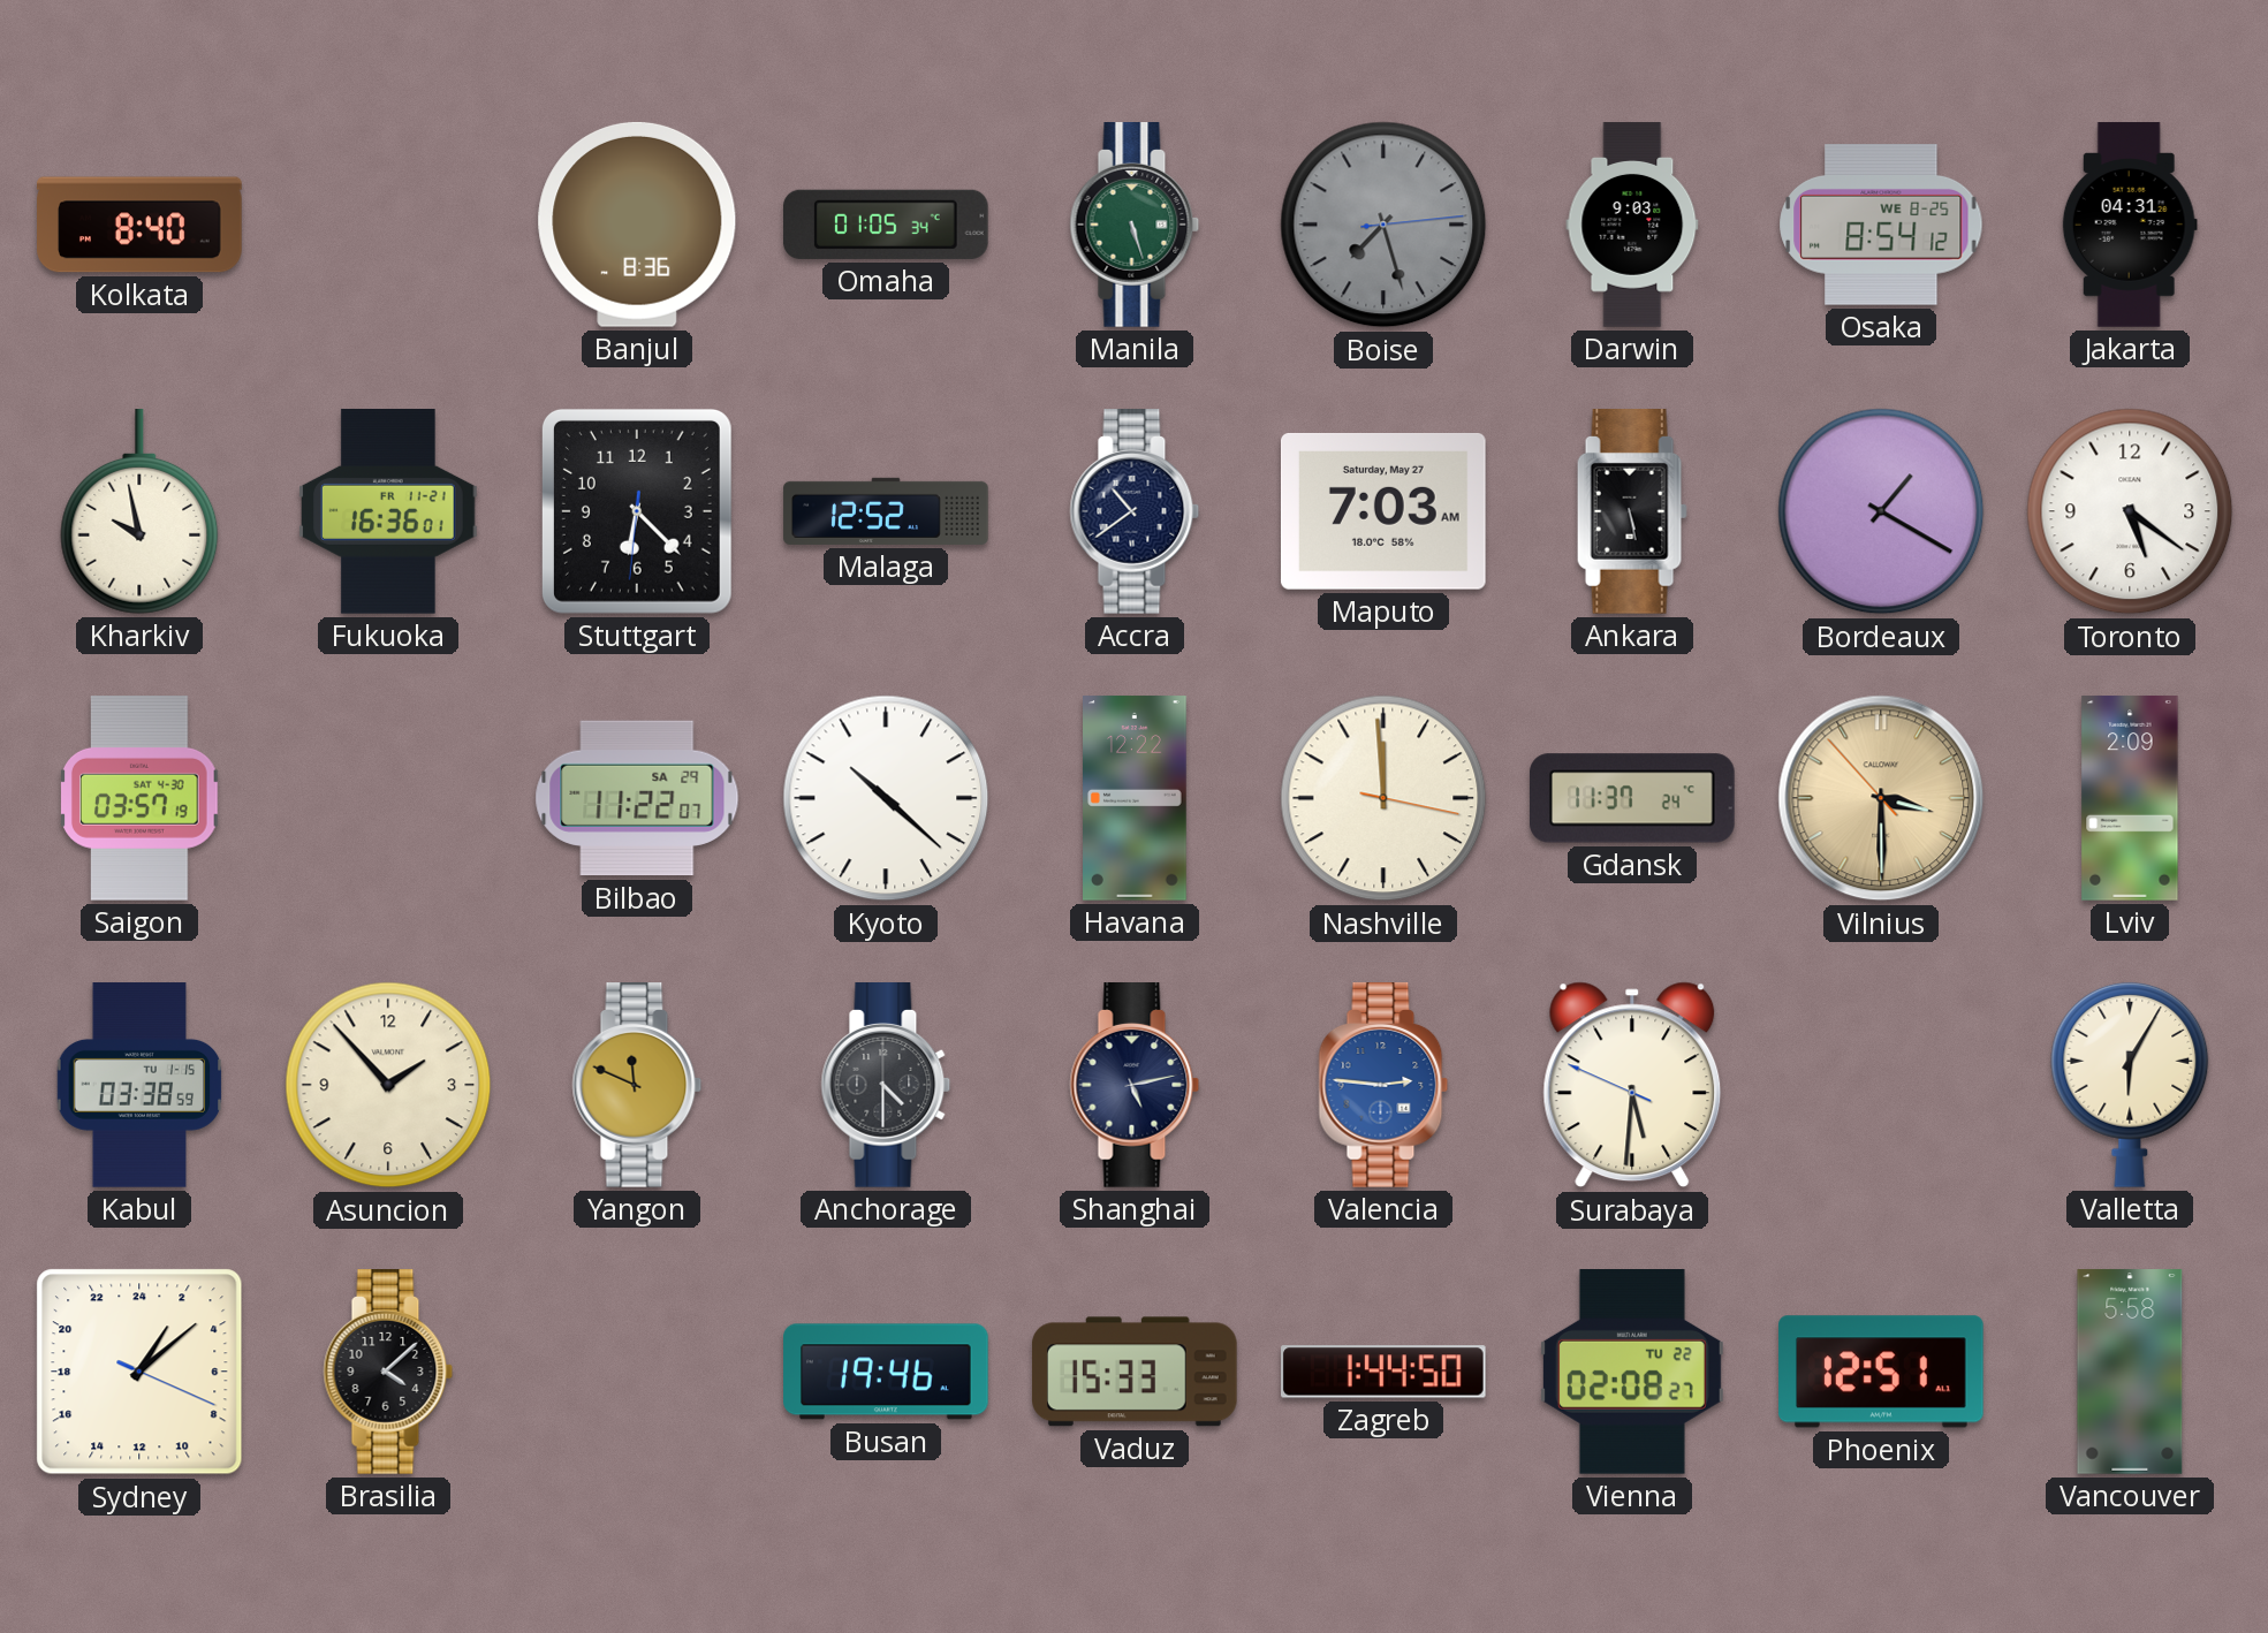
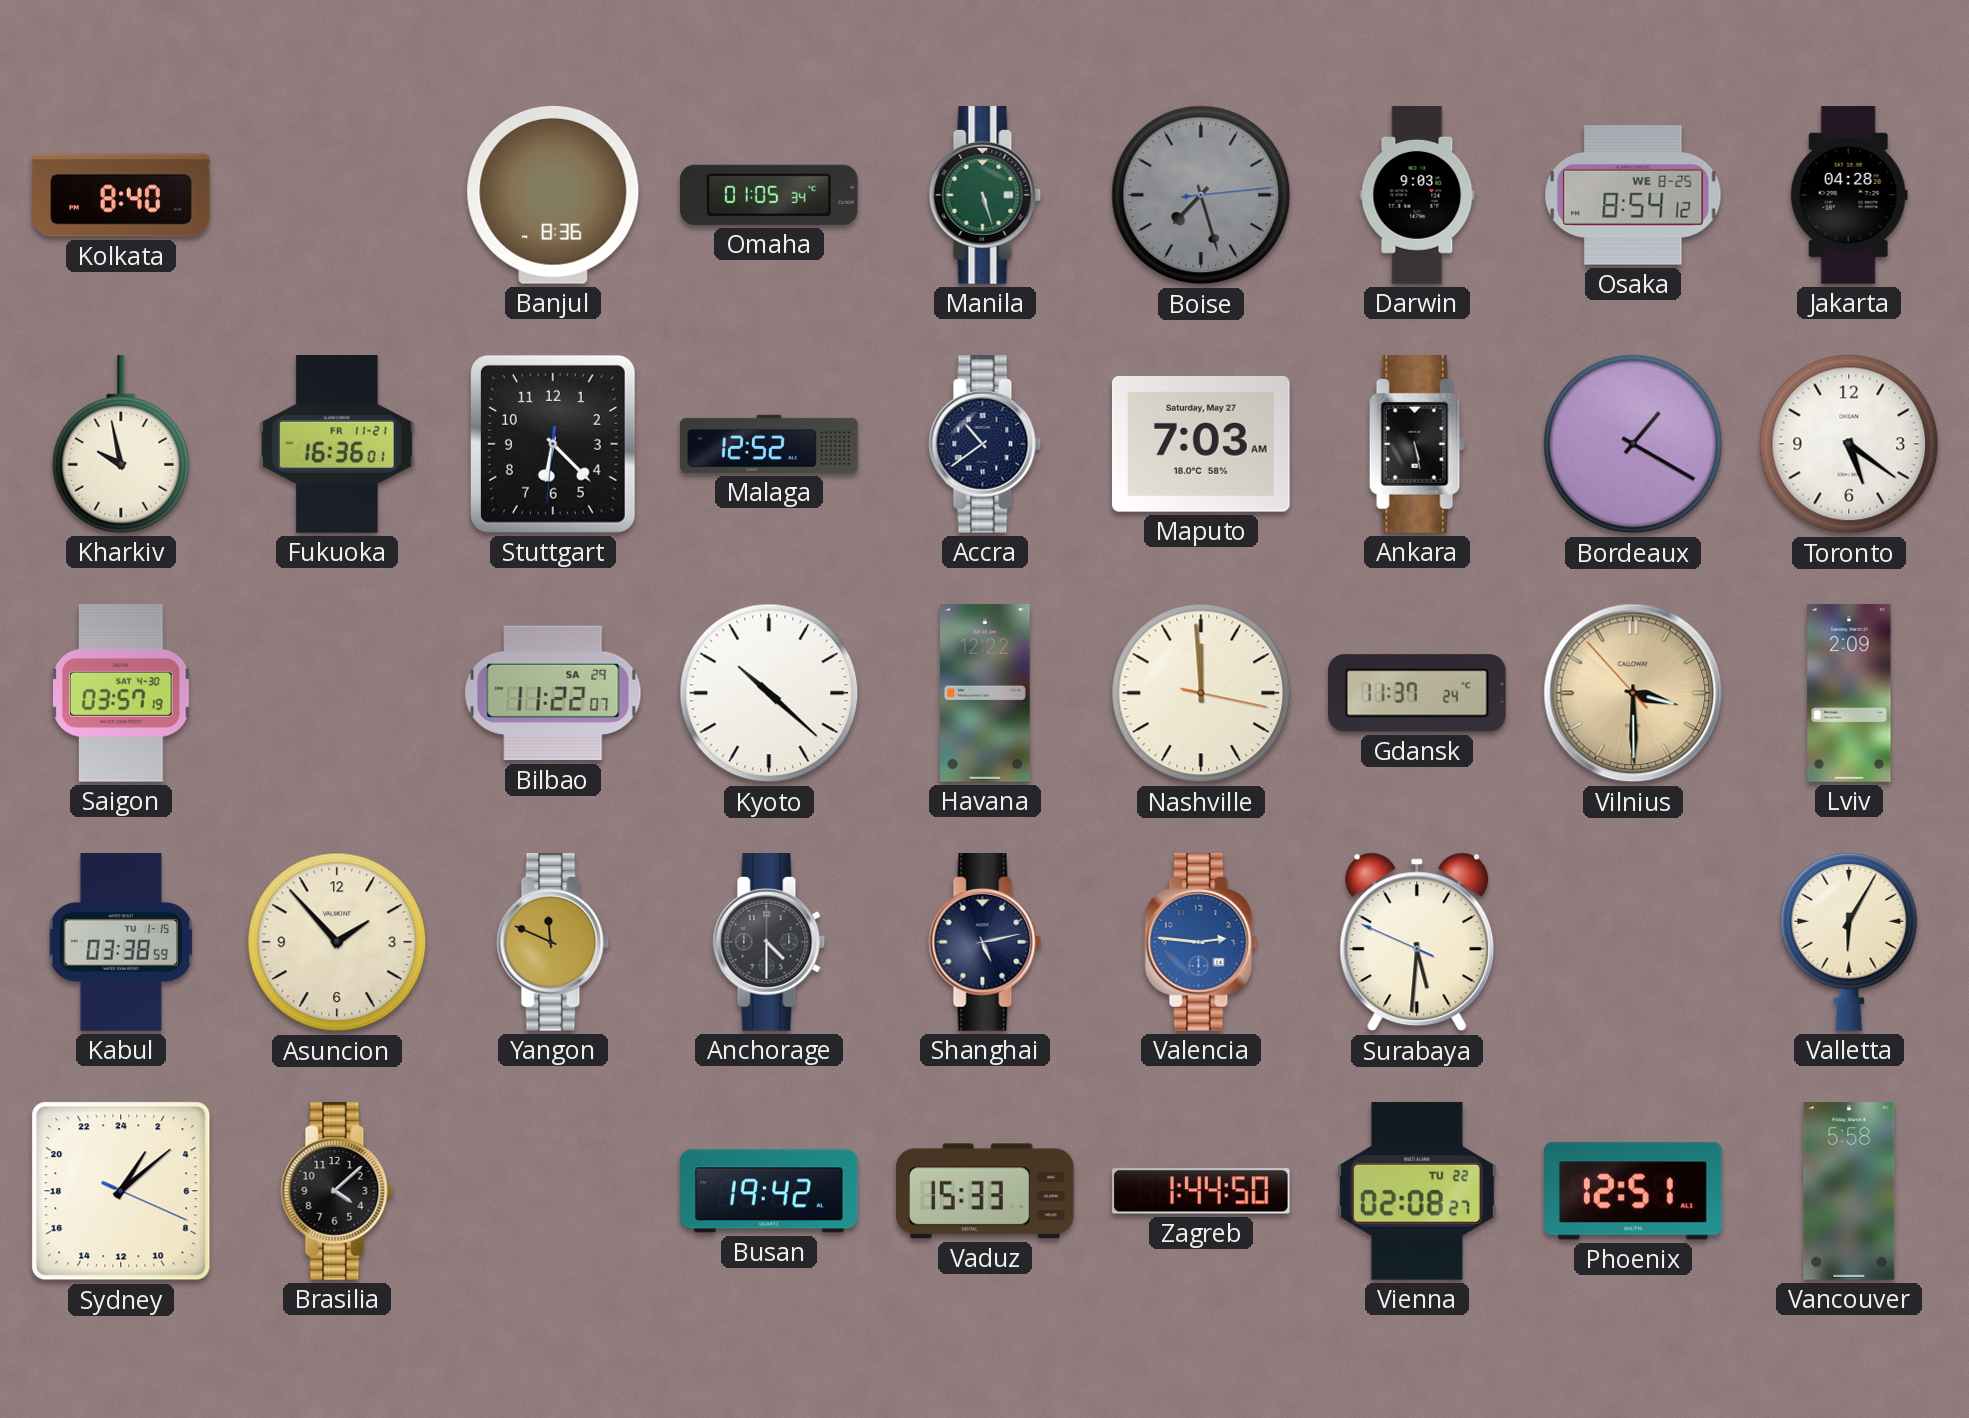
Jakarta: 04:31 -> 04:28 (1849, 195)
Busan: 19:46 -> 19:42 (769, 1191)
